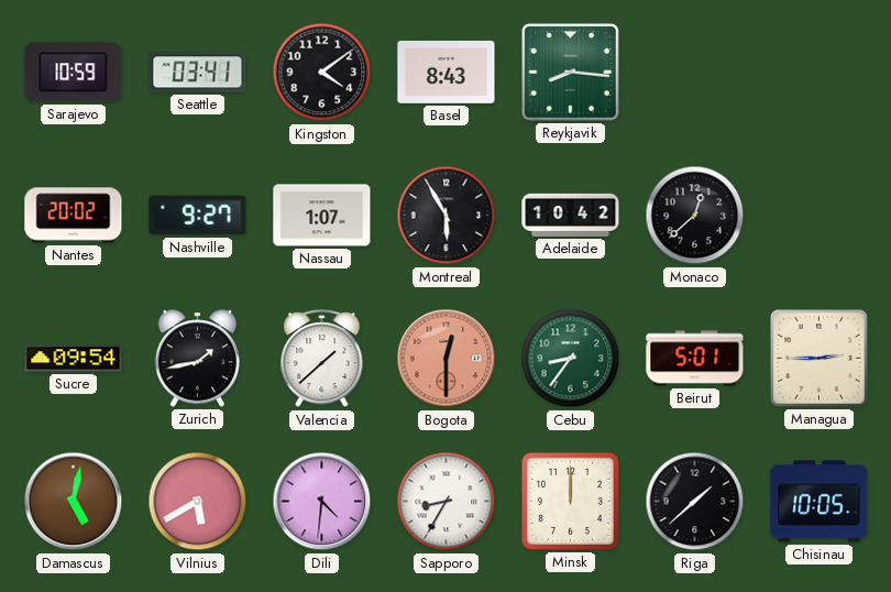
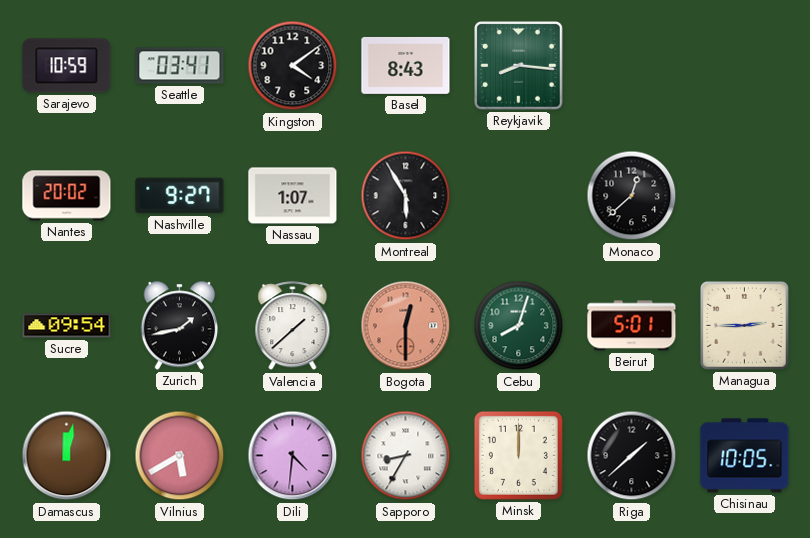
Adelaide: 10:42 -> none (571, 215)
Cebu: 8:36 -> 8:03 (519, 326)
Damascus: 5:02 -> 12:02 (67, 456)
